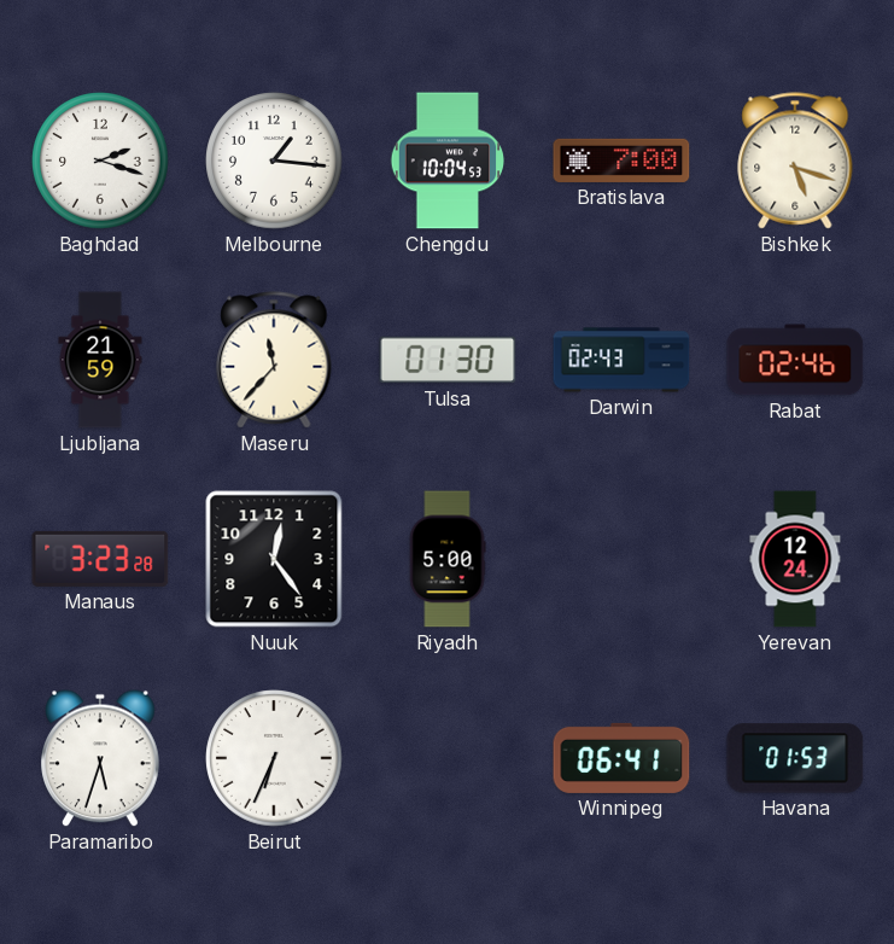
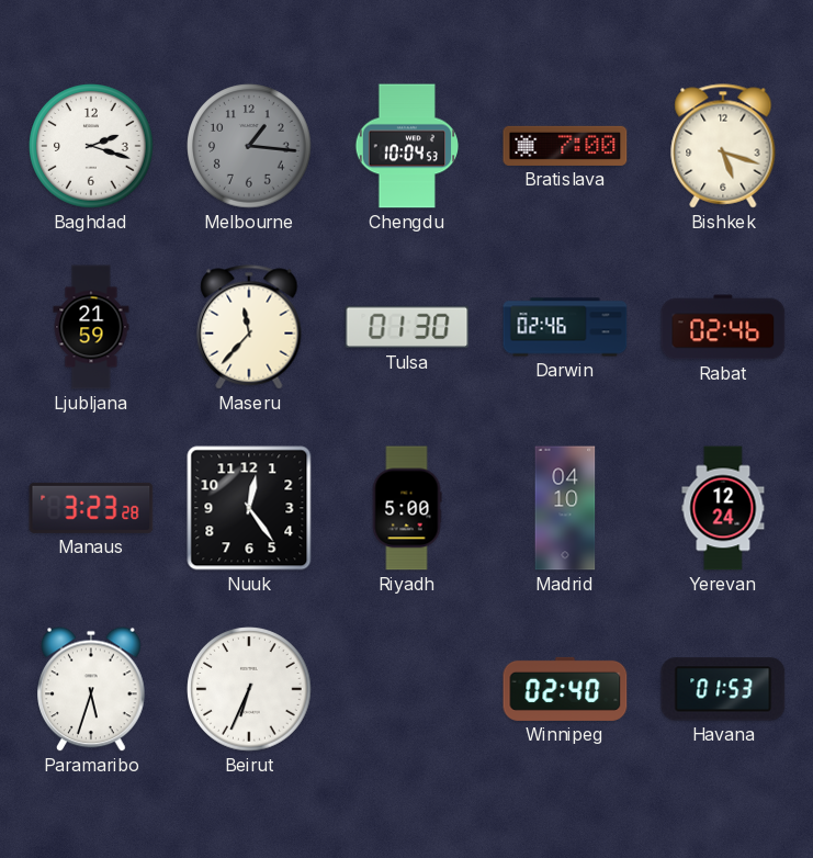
Melbourne dial: white -> grey (249, 146)
Darwin: 02:43 -> 02:46 (565, 327)
Madrid: none -> 04:10 (565, 508)
Winnipeg: 06:41 -> 02:40 (565, 689)
